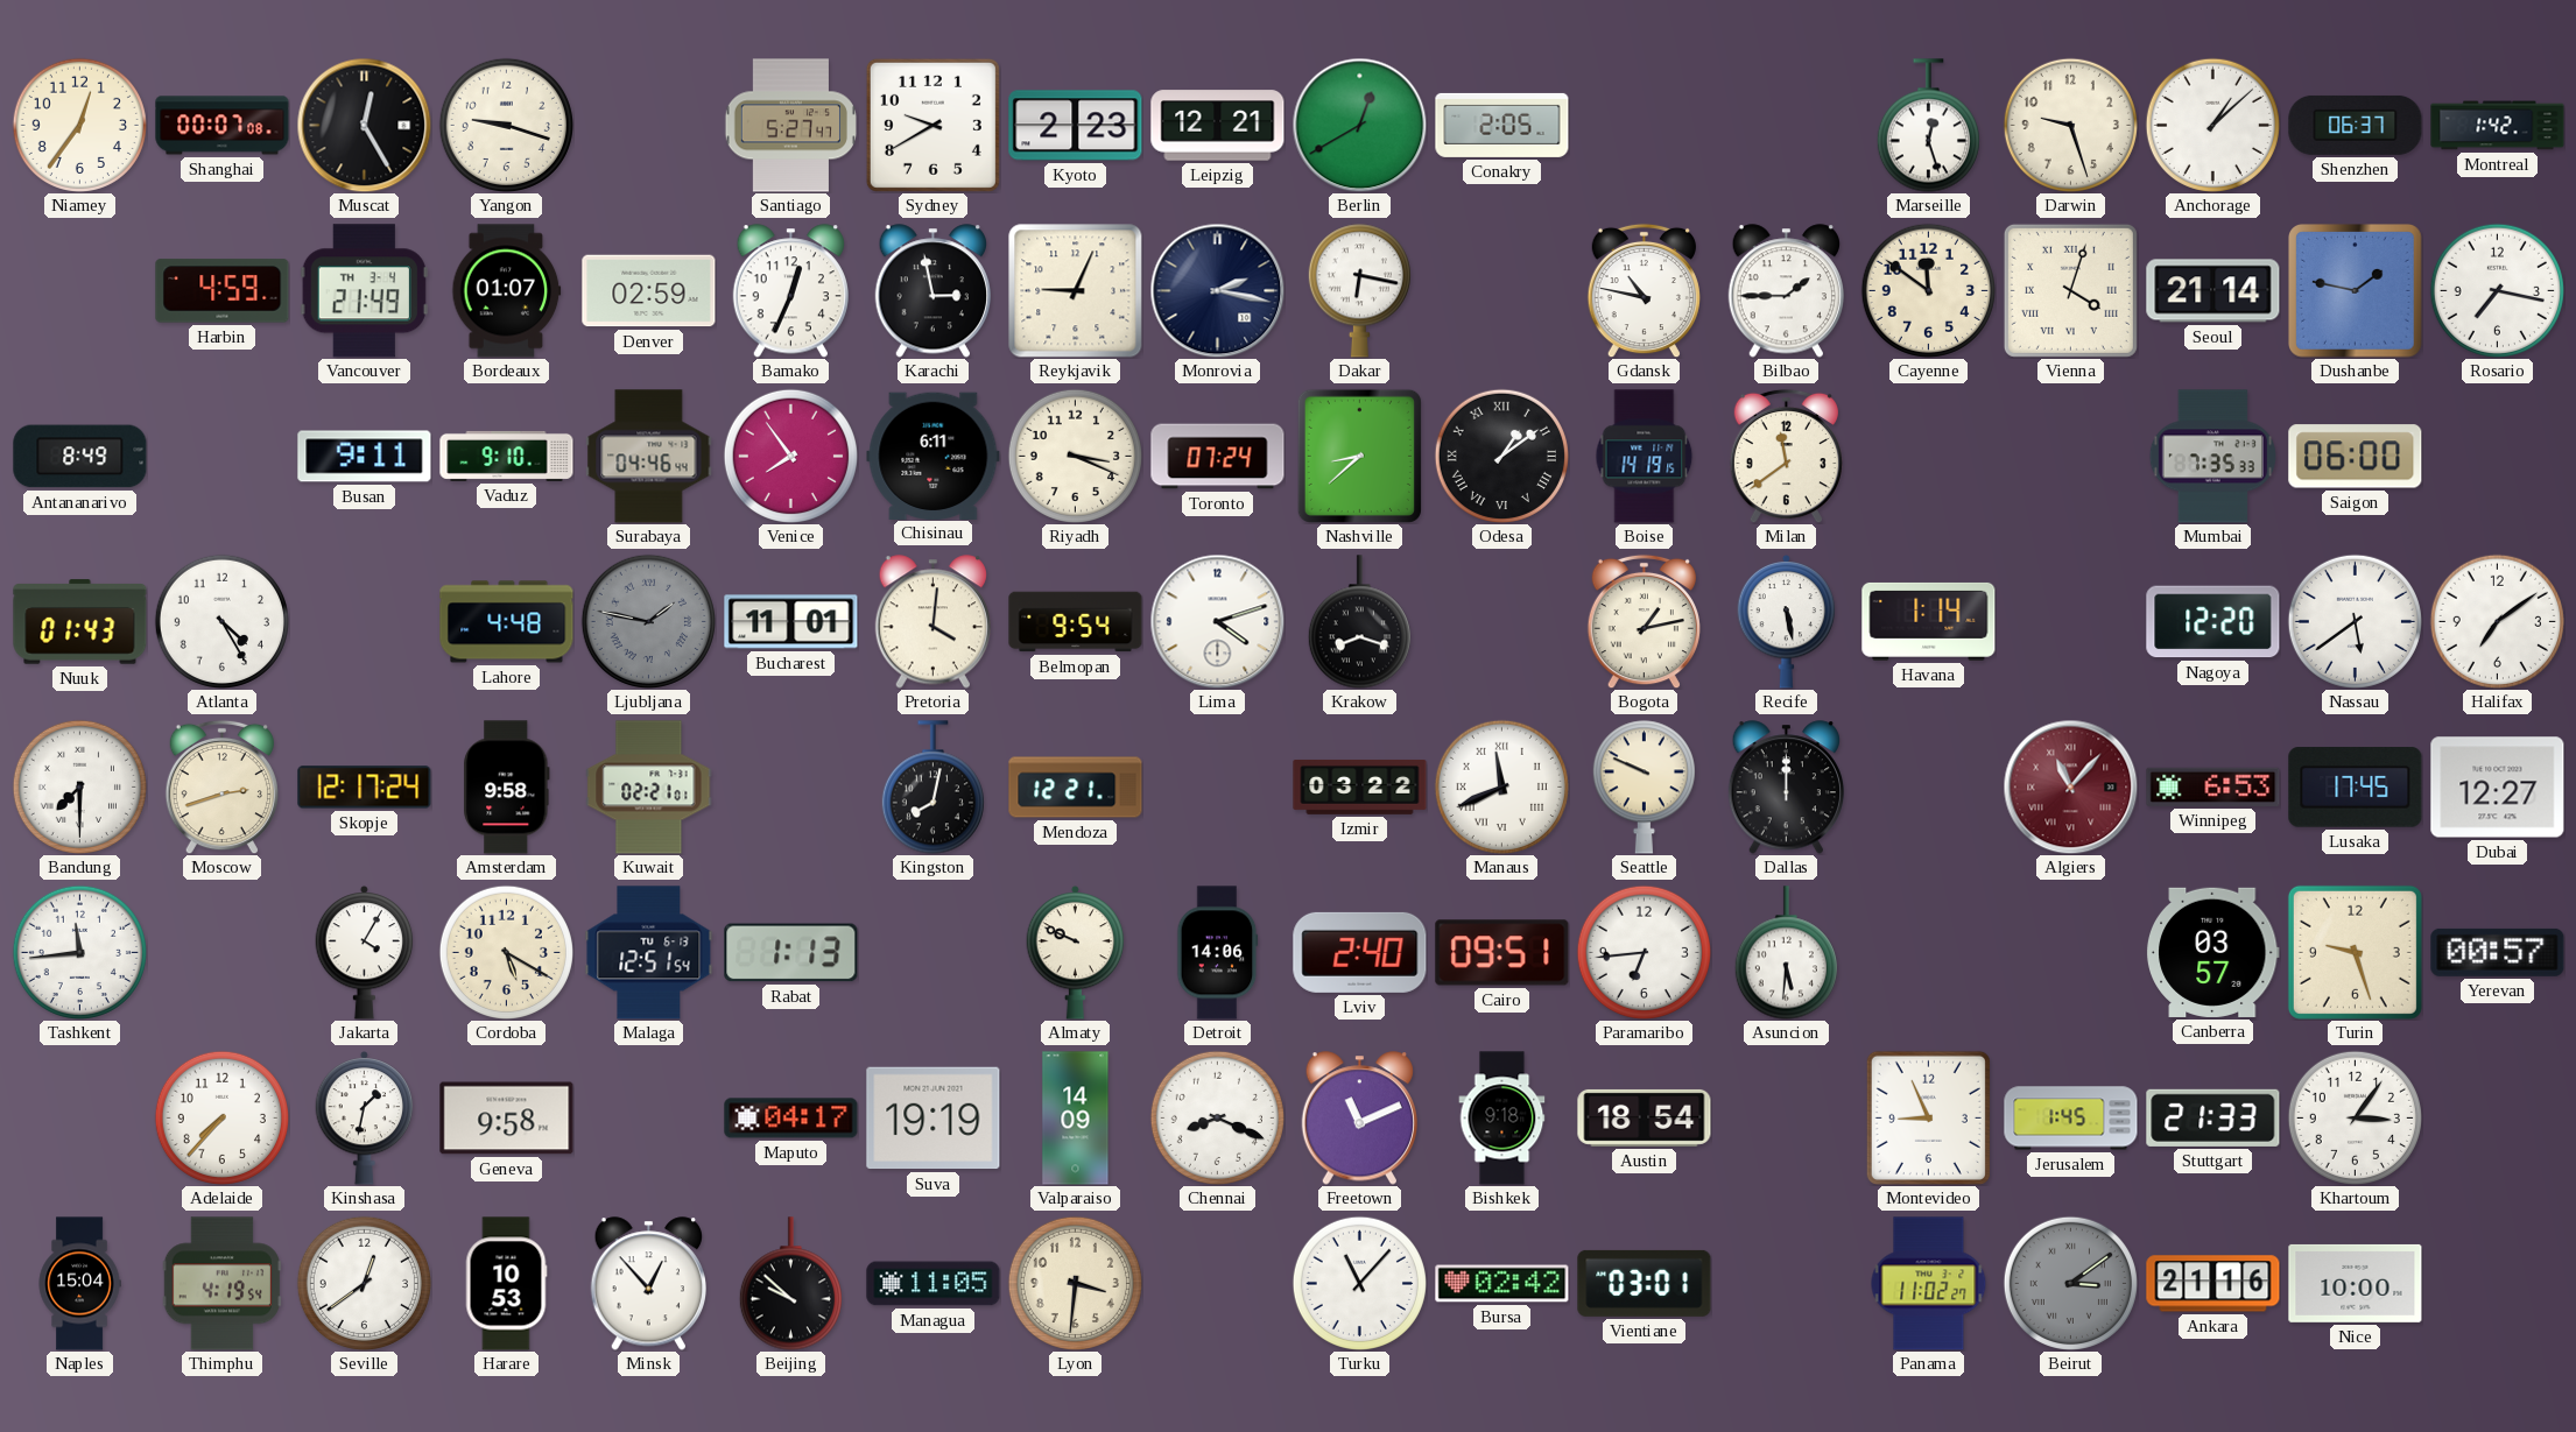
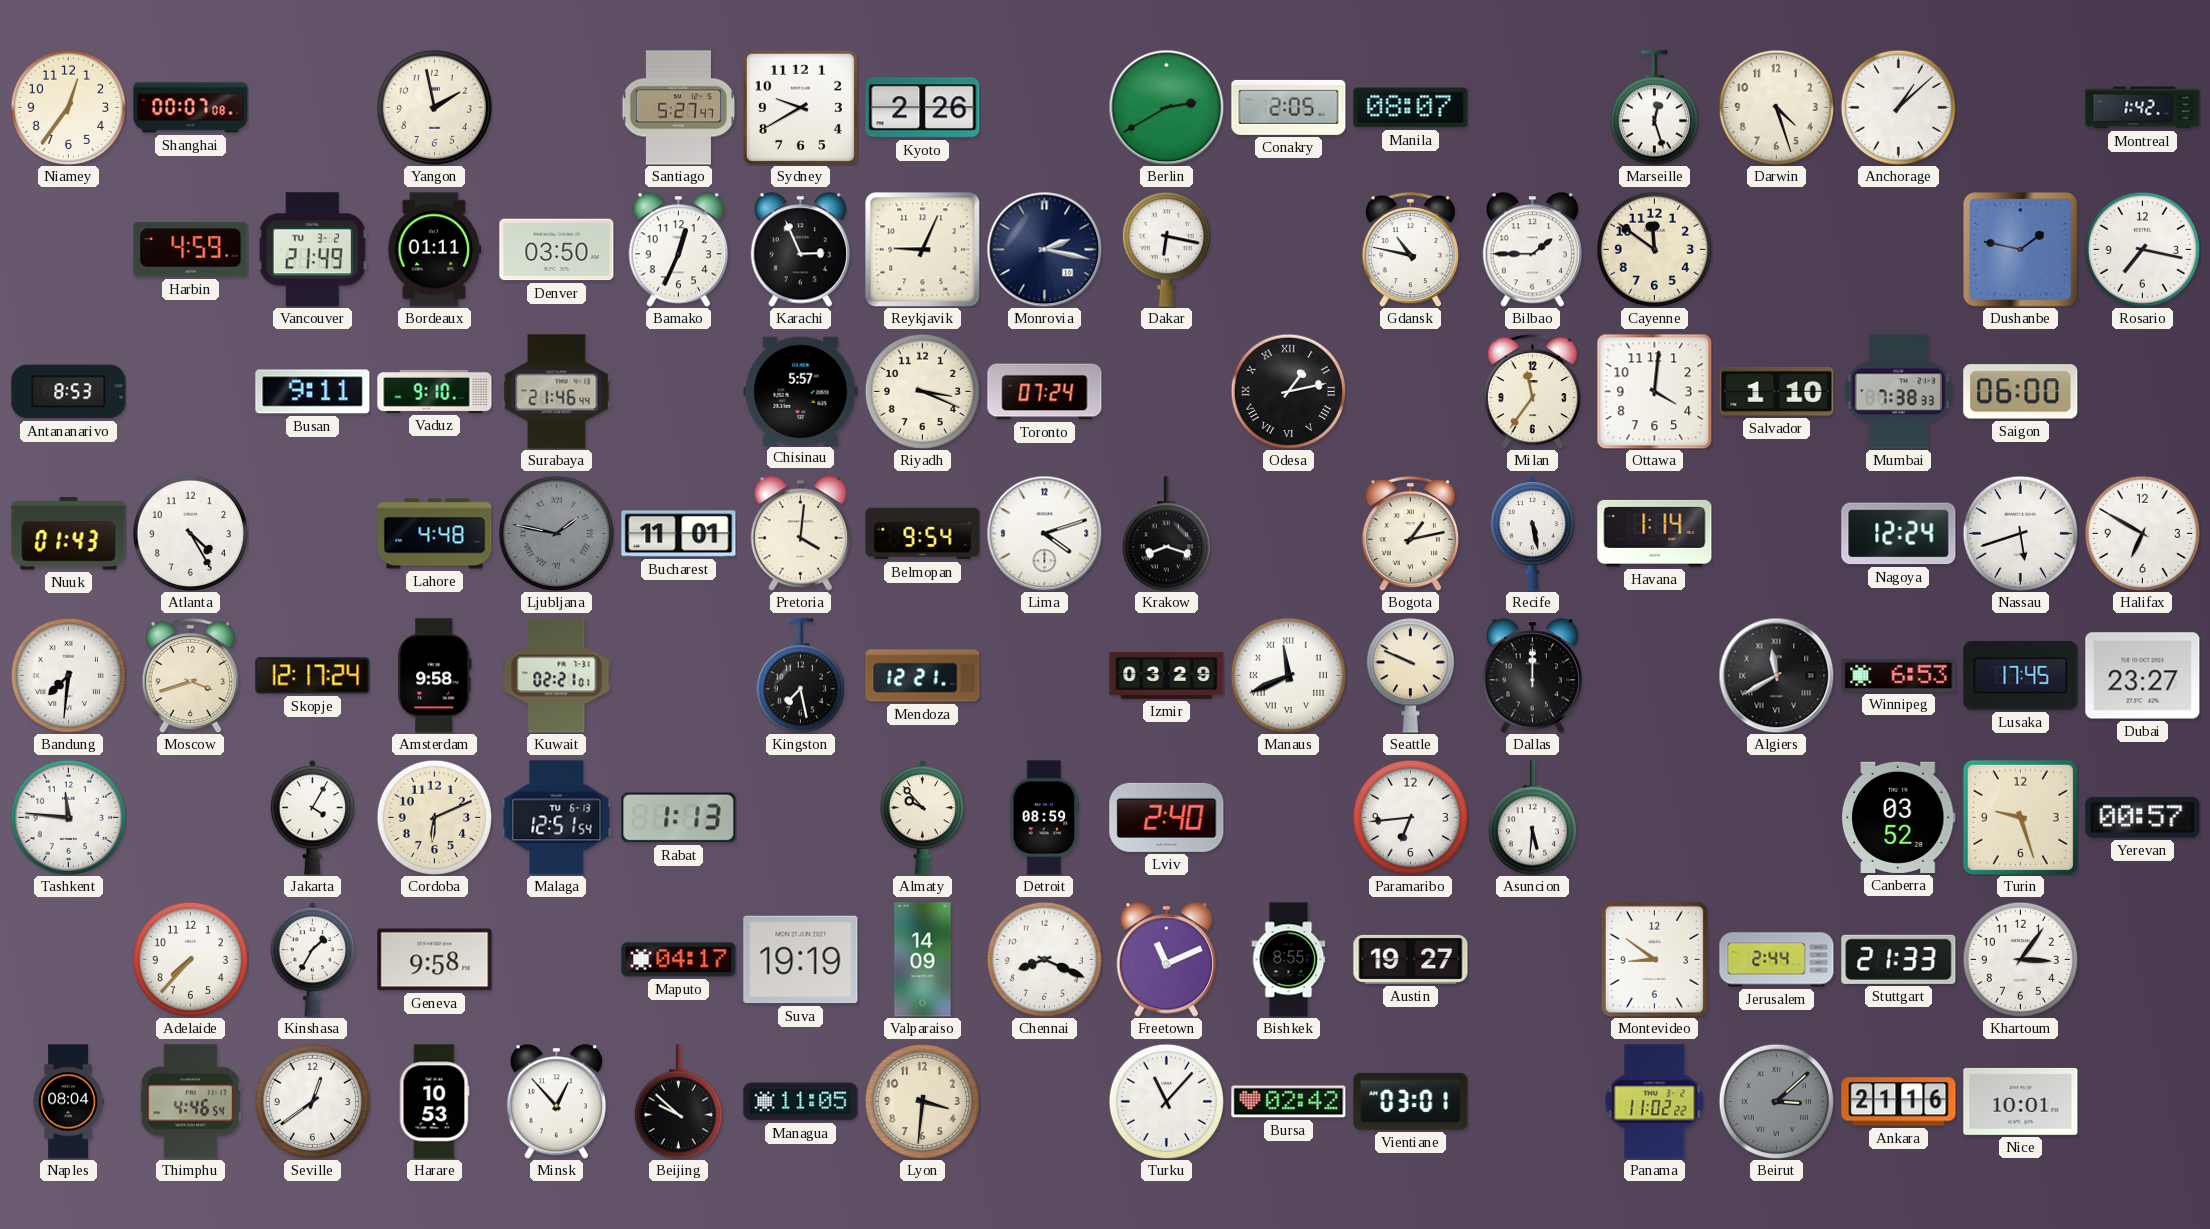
Muscat: 12:25 -> none (364, 125)
Yangon: 9:18 -> 1:58 (434, 107)
Kyoto: 2:23 -> 2:26 (923, 108)
Leipzig: 12:21 -> none (1218, 126)
Berlin: 12:40 -> 2:40 (1166, 107)
Manila: none -> 08:07 (1411, 108)
Darwin: 9:27 -> 4:27 (1776, 107)
Shenzhen: 06:37 -> none (2356, 125)
Vancouver date: TH 3-4 -> TU 3-2 (312, 250)
Bordeaux: 01:07 -> 01:11 (435, 250)
Denver: 02:59 -> 03:50 (557, 250)
Karachi: 2:58 -> 2:56 (800, 250)
Vienna: 4:03 -> none (2070, 290)
Seoul: 21:14 -> none (2213, 291)
Antananarivo: 8:49 -> 8:53 (69, 392)
Surabaya: 04:46 -> 21:46 (557, 392)
Venice: 7:54 -> none (790, 456)
Chisinau: 6:11 -> 5:57 (801, 391)
Nashville: 8:38 -> none (1359, 456)
Odesa: 1:09 -> 1:13 (1288, 391)
Boise: 14:19 -> none (1645, 457)
Milan: 11:39 -> 11:36 (1532, 391)
Ottawa: none -> 4:01 (1654, 391)
Salvador: none -> 1:10 (1777, 391)
Mumbai: 7:35 -> 7:38 (1898, 392)
Nagoya: 12:20 -> 12:24 (1899, 534)
Nassau: 5:39 -> 5:42 (2020, 533)
Halifax: 7:09 -> 6:50 (2142, 533)
Bandung: 7:30 -> 7:31 (68, 675)
Moscow: 2:42 -> 3:42 (190, 675)
Kingston: 8:02 -> 7:28 (800, 676)
Izmir: 03:22 -> 03:29 (1167, 675)
Algiers: 11:07 -> 11:40 (1776, 675)
Algiers dial: burgundy -> black (1776, 675)
Dubai: 12:27 -> 23:27 (2143, 676)
Tashkent: 11:44 -> 11:46 (68, 817)
Cordoba: 5:20 -> 6:11 (434, 817)
Almaty: 9:49 -> 9:53 (923, 817)
Detroit: 14:06 -> 08:59 (1045, 818)
Cairo: 09:51 -> none (1502, 953)
Canberra: 03:57 -> 03:52 (1898, 817)
Kinshasa: 1:32 -> 1:35 (313, 959)
Bishkek: 9:18 -> 8:55 (1289, 960)
Austin: 18:54 -> 19:27 (1411, 959)
Montevideo: 8:56 -> 8:51 (1654, 959)
Jerusalem: 1:45 -> 2:44 (1777, 960)
Naples: 15:04 -> 08:04 (68, 1102)
Thimphu: 4:19 -> 4:46 (190, 1102)
Panama: 11:02:27 -> 11:02:22 (1655, 1102)
Beirut: 3:09 -> 3:08 (1776, 1101)
Nice: 10:00 -> 10:01 (2021, 1101)
